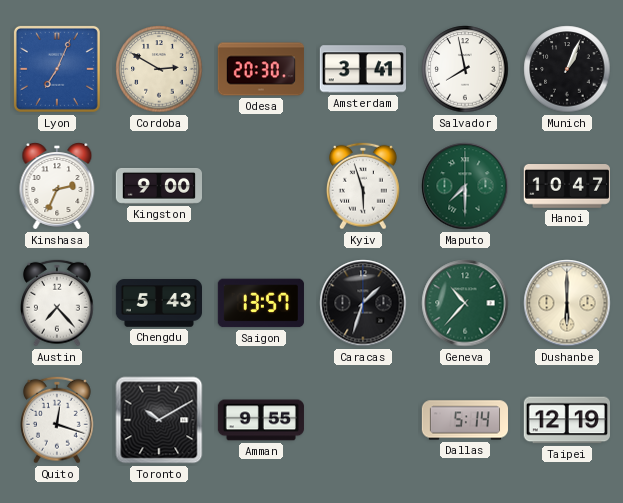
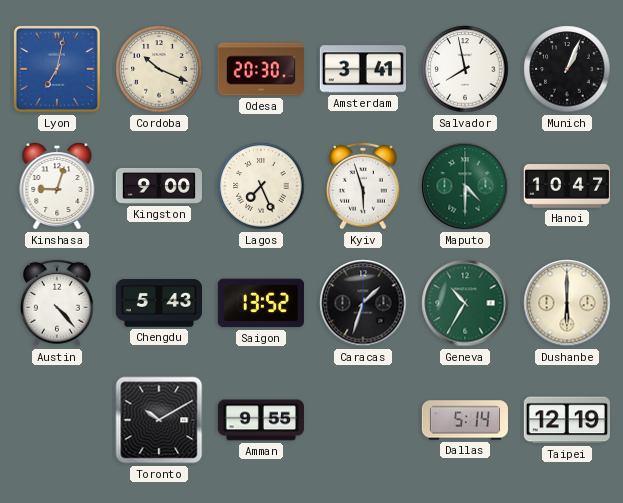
Lyon: 7:04 -> 7:02 (57, 69)
Cordoba: 2:50 -> 10:19 (159, 69)
Kinshasa: 2:34 -> 9:03 (57, 186)
Lagos: none -> 7:26 (261, 186)
Maputo: 7:30 -> 4:30 (465, 186)
Austin: 7:23 -> 4:23 (58, 303)
Saigon: 13:57 -> 13:52 (261, 303)
Geneva: 10:37 -> 10:35 (465, 303)
Quito: 12:18 -> none (58, 420)
